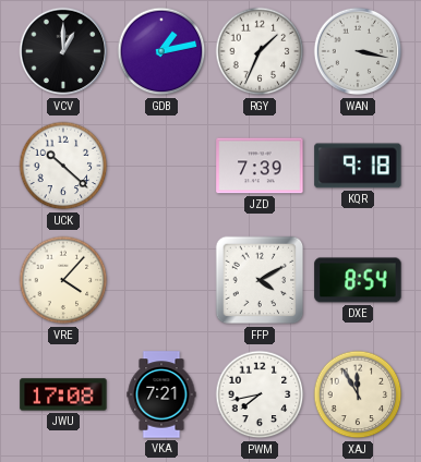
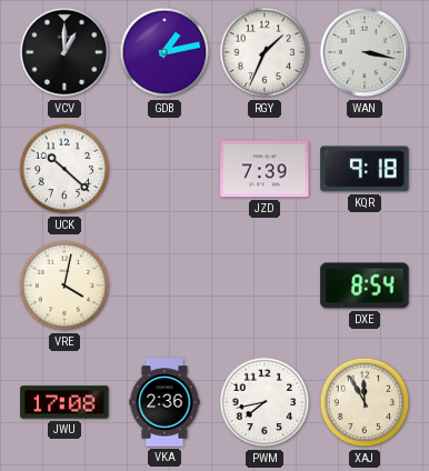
VRE: 4:07 -> 4:02 (64, 285)
FFP: 4:10 -> none (260, 280)
VKA: 7:21 -> 2:36 (164, 402)
